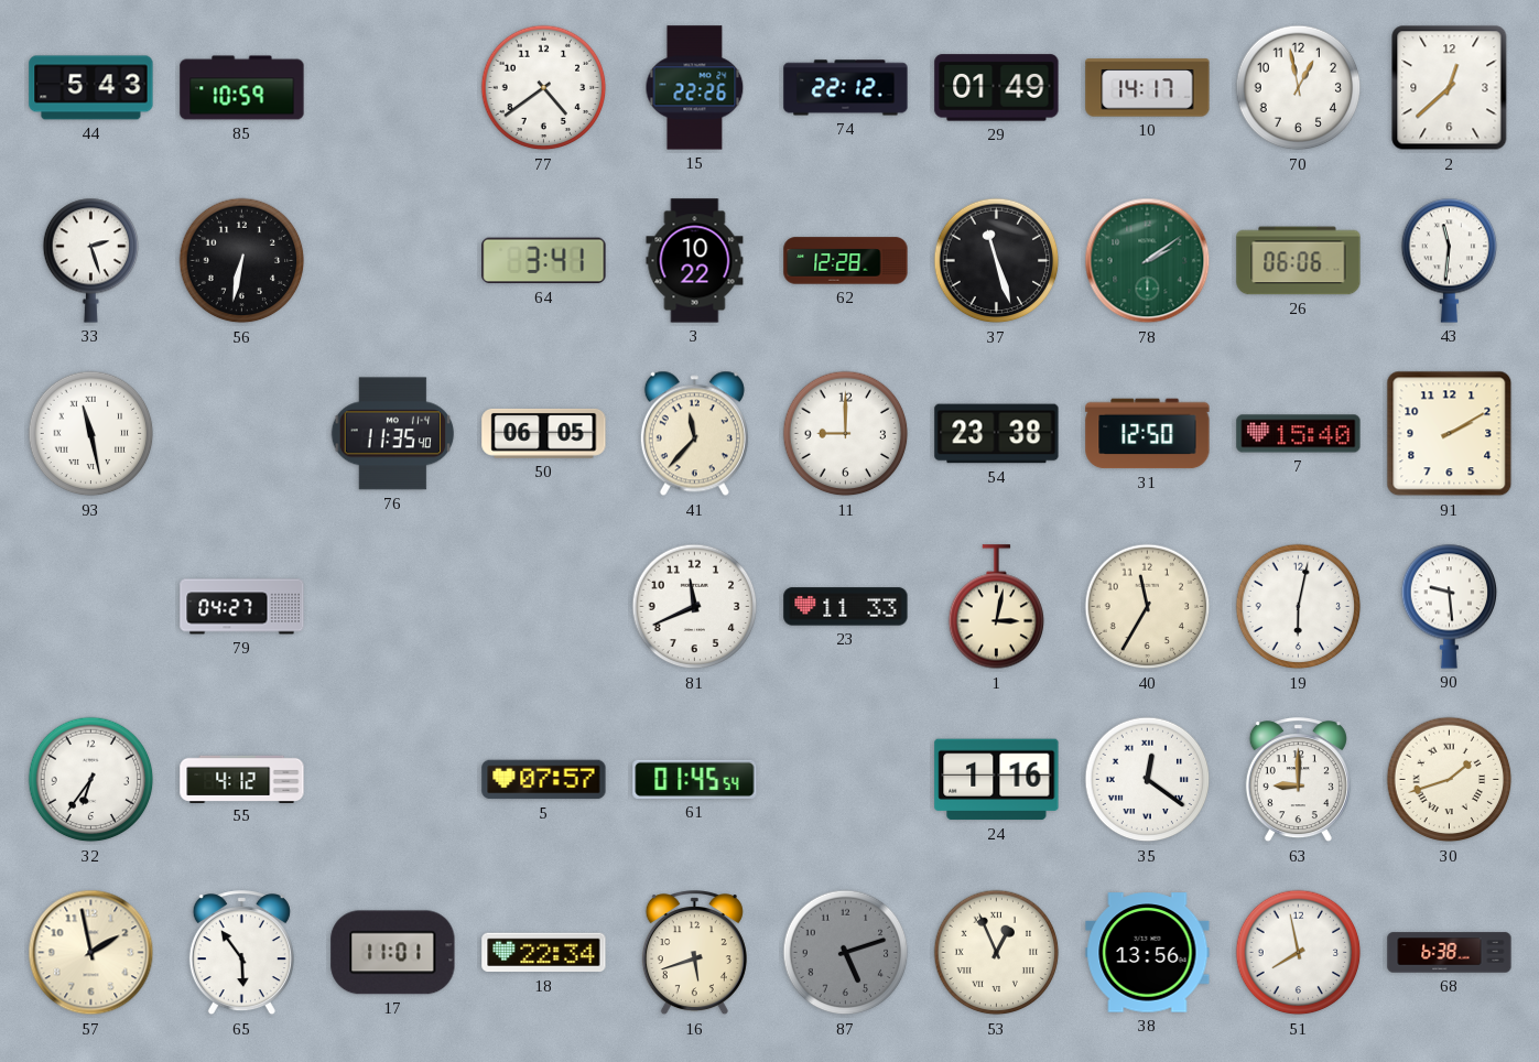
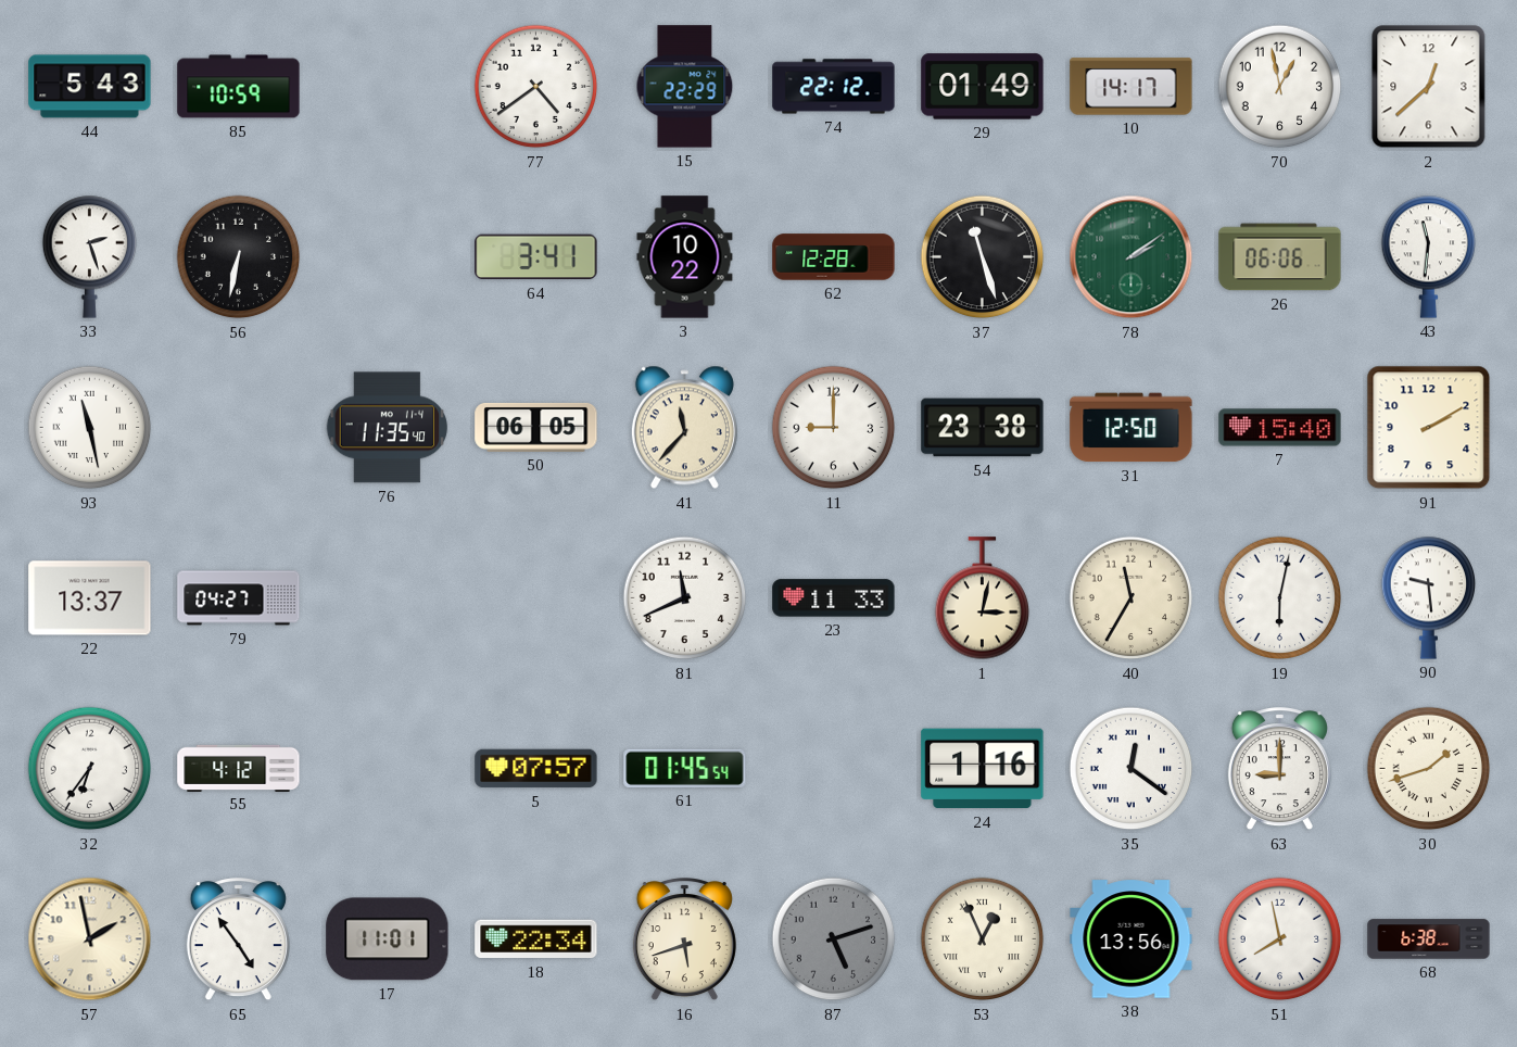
15: 22:26 -> 22:29 (685, 87)
22: none -> 13:37 (90, 598)
65: 5:54 -> 4:54 (238, 939)
